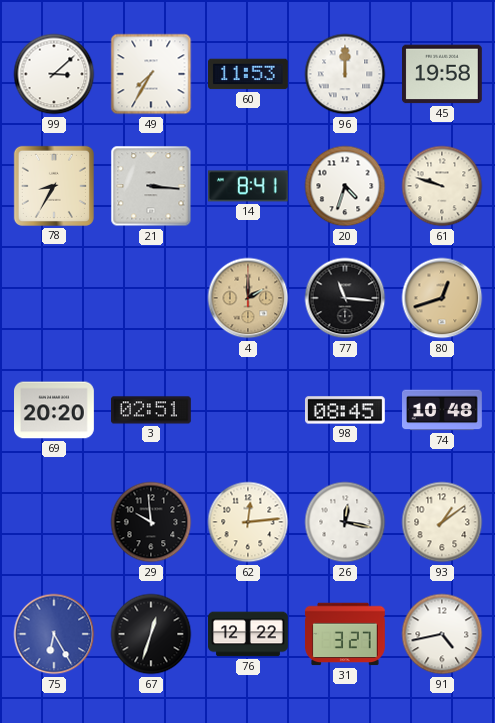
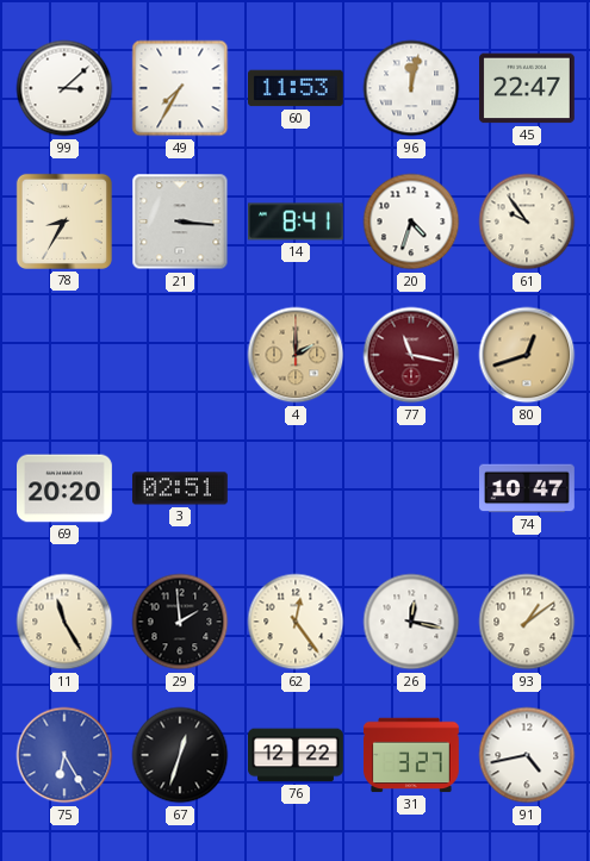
96: 12:00 -> 12:02 (411, 88)
45: 19:58 -> 22:47 (528, 88)
61: 9:48 -> 9:54 (527, 222)
77: 11:16 -> 11:17 (411, 355)
77 dial: black -> burgundy (411, 355)
98: 08:45 -> none (346, 410)
74: 10:48 -> 10:47 (528, 488)
11: none -> 11:25 (64, 622)
29: 9:59 -> 1:59 (180, 622)
62: 12:14 -> 12:24 (296, 622)
